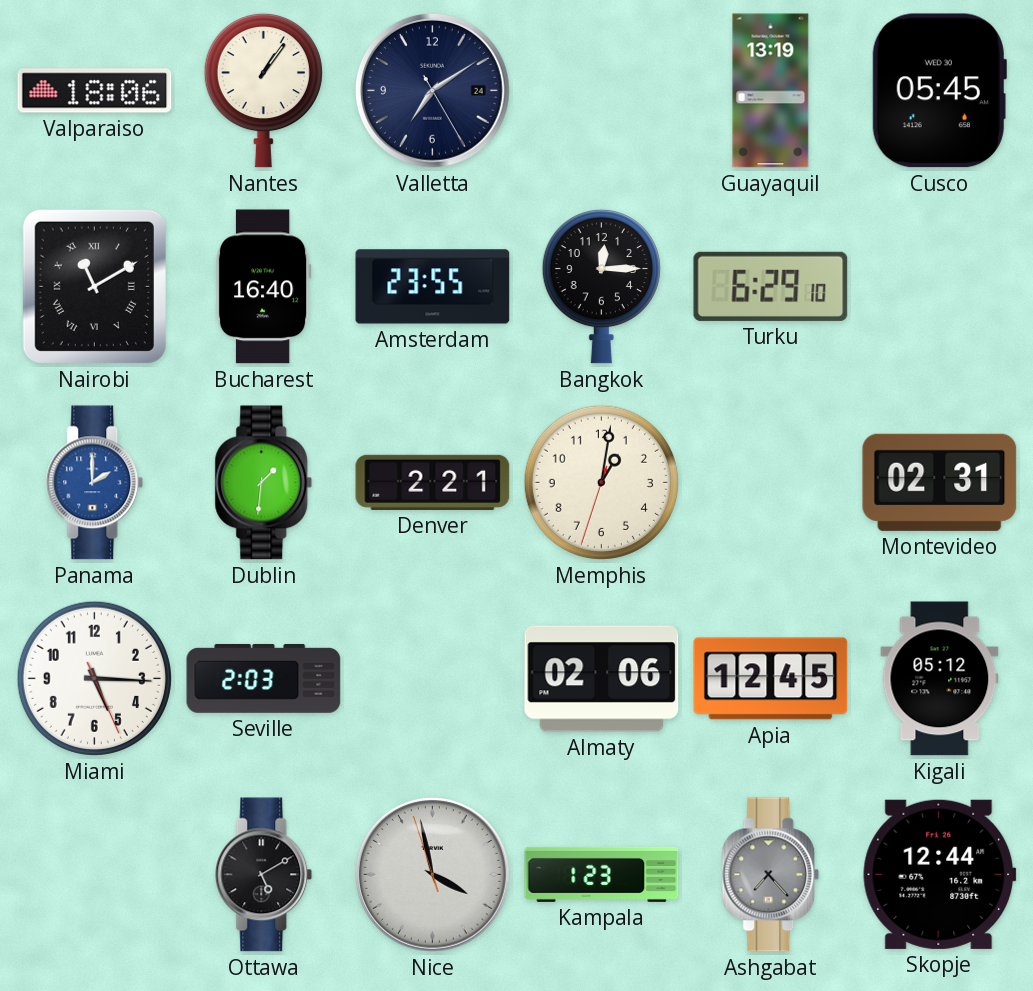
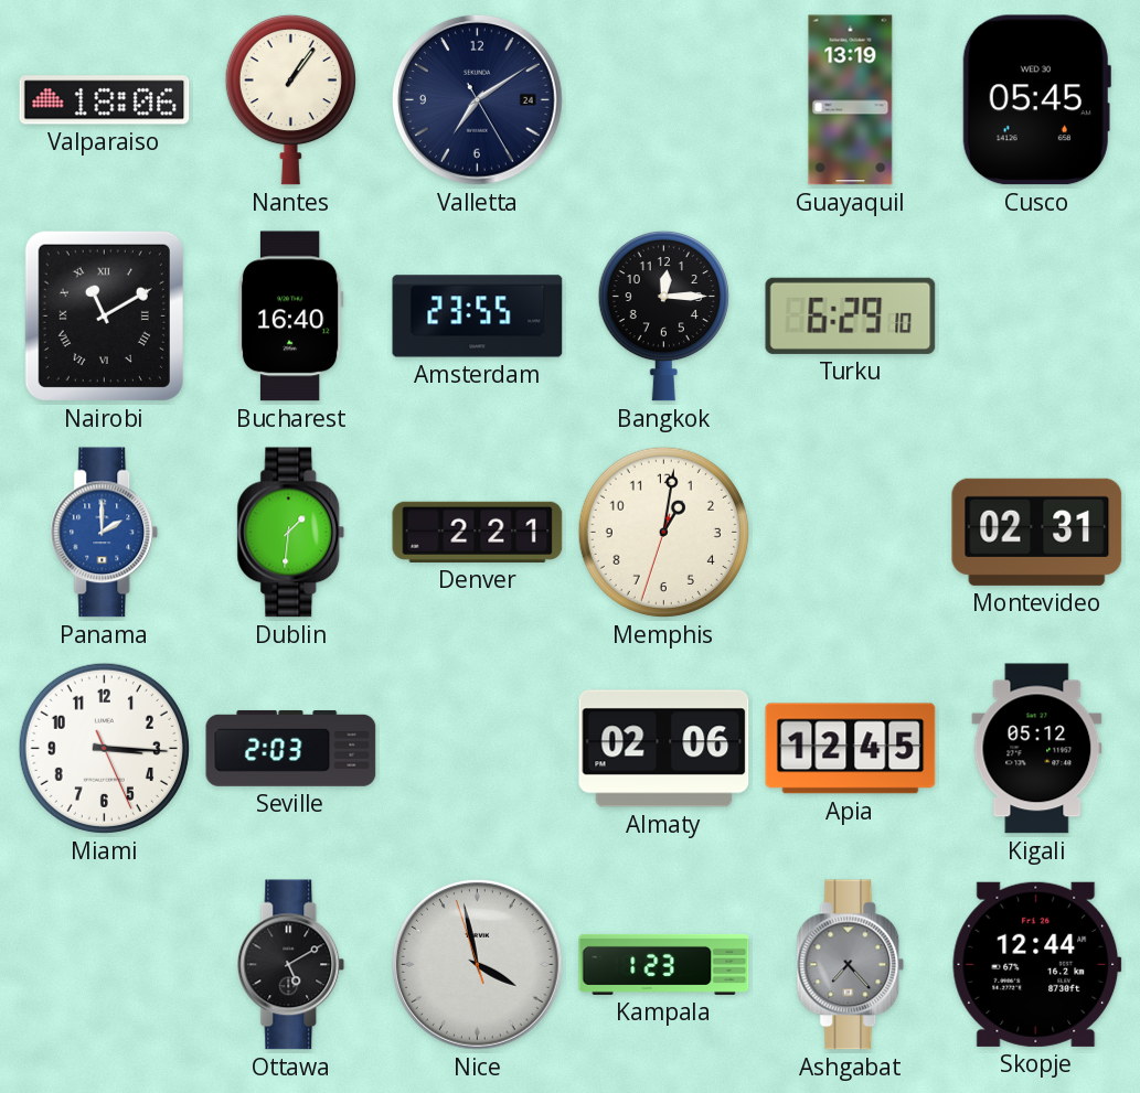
Miami: 5:15 -> 3:15 (104, 748)
